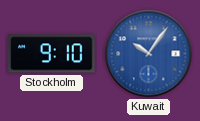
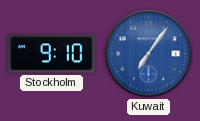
Kuwait: 10:06 -> 7:06 (149, 54)
